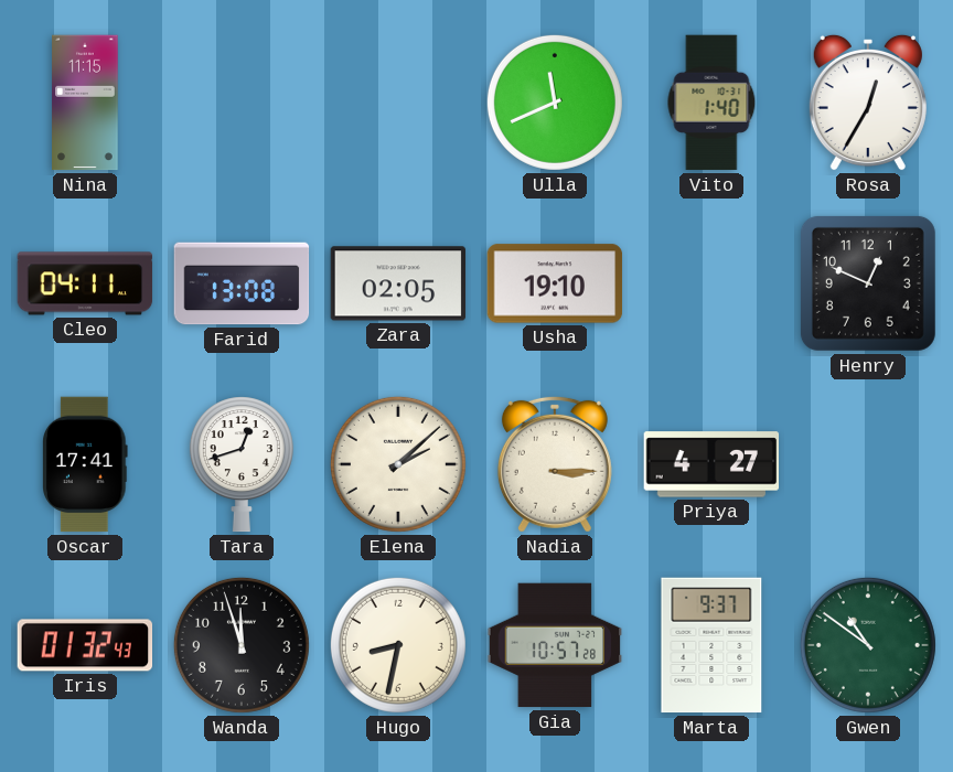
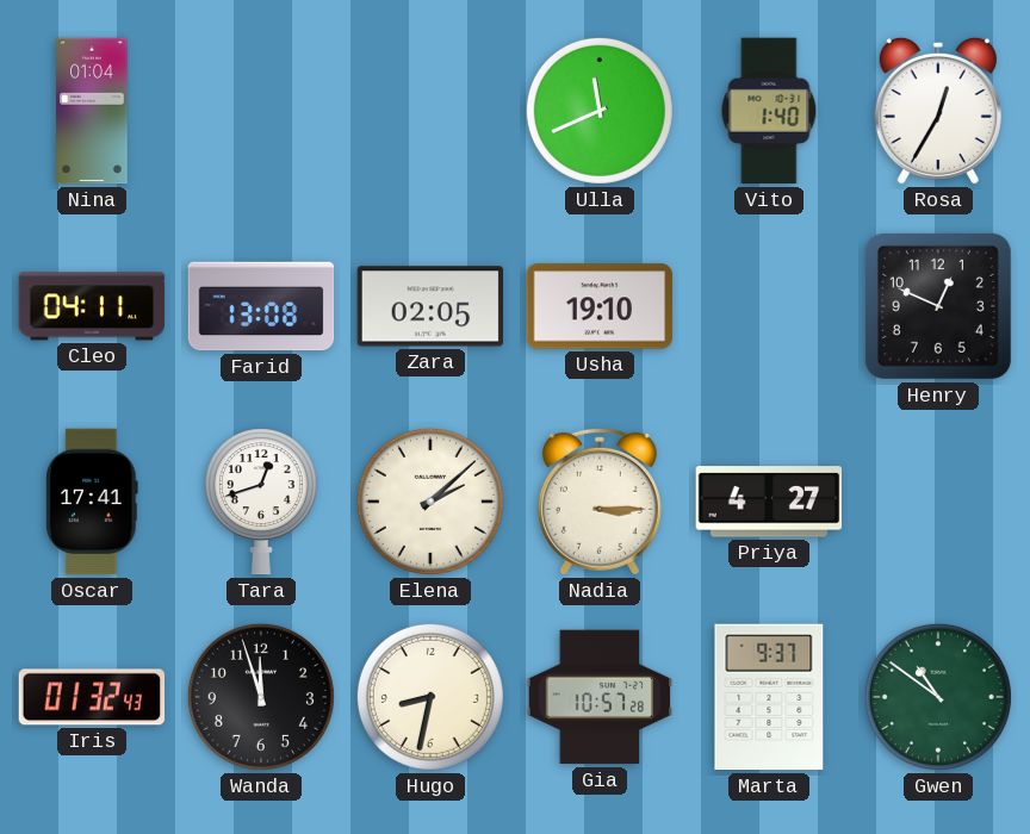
Nina: 11:15 -> 01:04 (92, 111)
